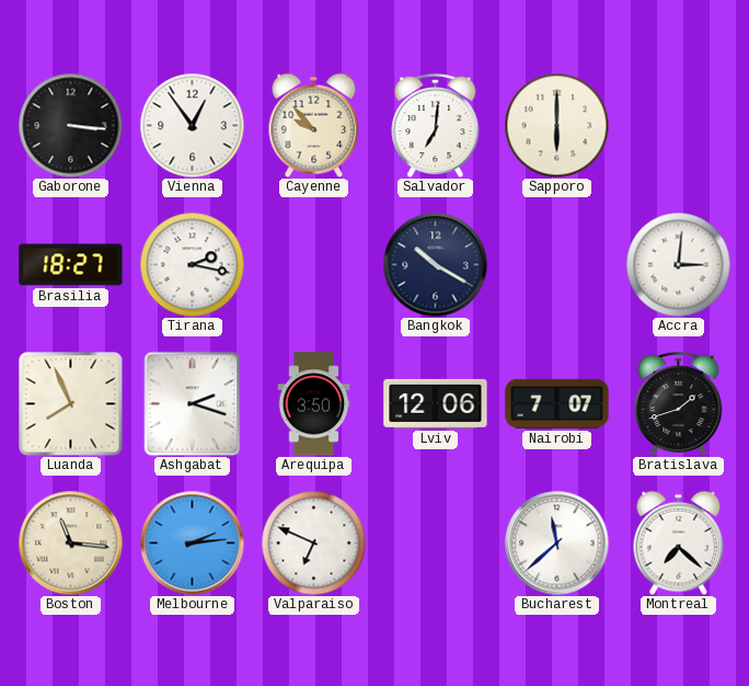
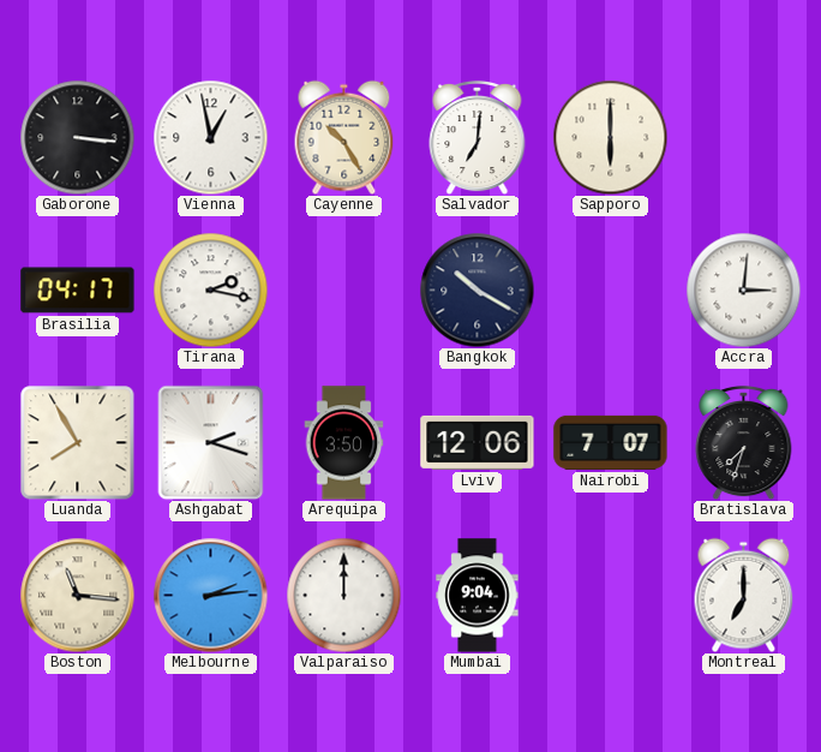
Vienna: 12:54 -> 12:58 (210, 137)
Cayenne: 9:53 -> 10:25 (344, 137)
Brasilia: 18:27 -> 04:17 (78, 291)
Luanda: 7:56 -> 7:55 (77, 442)
Bratislava: 1:42 -> 7:33 (744, 442)
Valparaiso: 6:49 -> 12:00 (343, 595)
Mumbai: none -> 9:04 (478, 596)
Bucharest: 11:38 -> none (556, 542)
Montreal: 7:22 -> 7:00 (744, 595)
